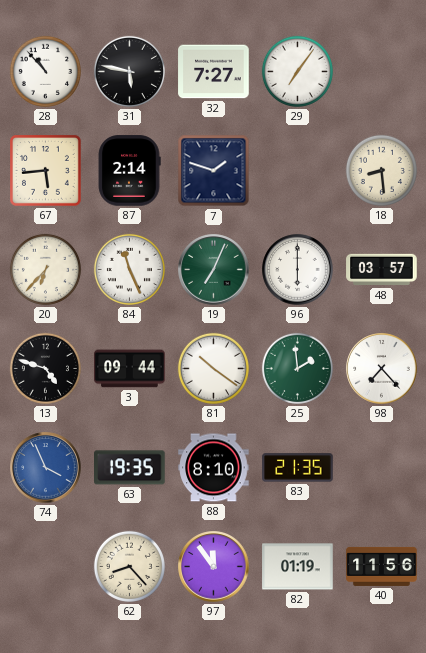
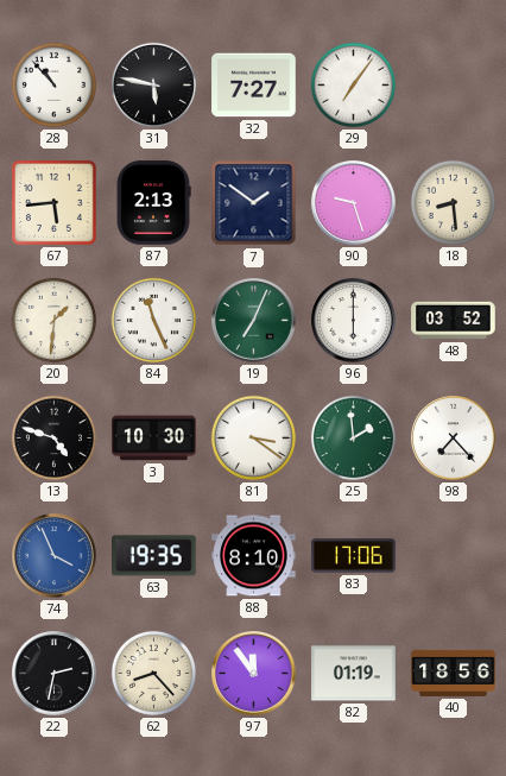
87: 2:14 -> 2:13 (153, 203)
7: 1:48 -> 1:51 (254, 203)
90: none -> 9:27 (354, 203)
20: 6:37 -> 1:31 (53, 320)
48: 03:57 -> 03:52 (454, 321)
3: 09:44 -> 10:30 (154, 439)
81: 10:21 -> 3:21 (253, 437)
83: 21:35 -> 17:06 (354, 556)
22: none -> 2:32 (55, 674)
40: 11:56 -> 18:56 (454, 673)
